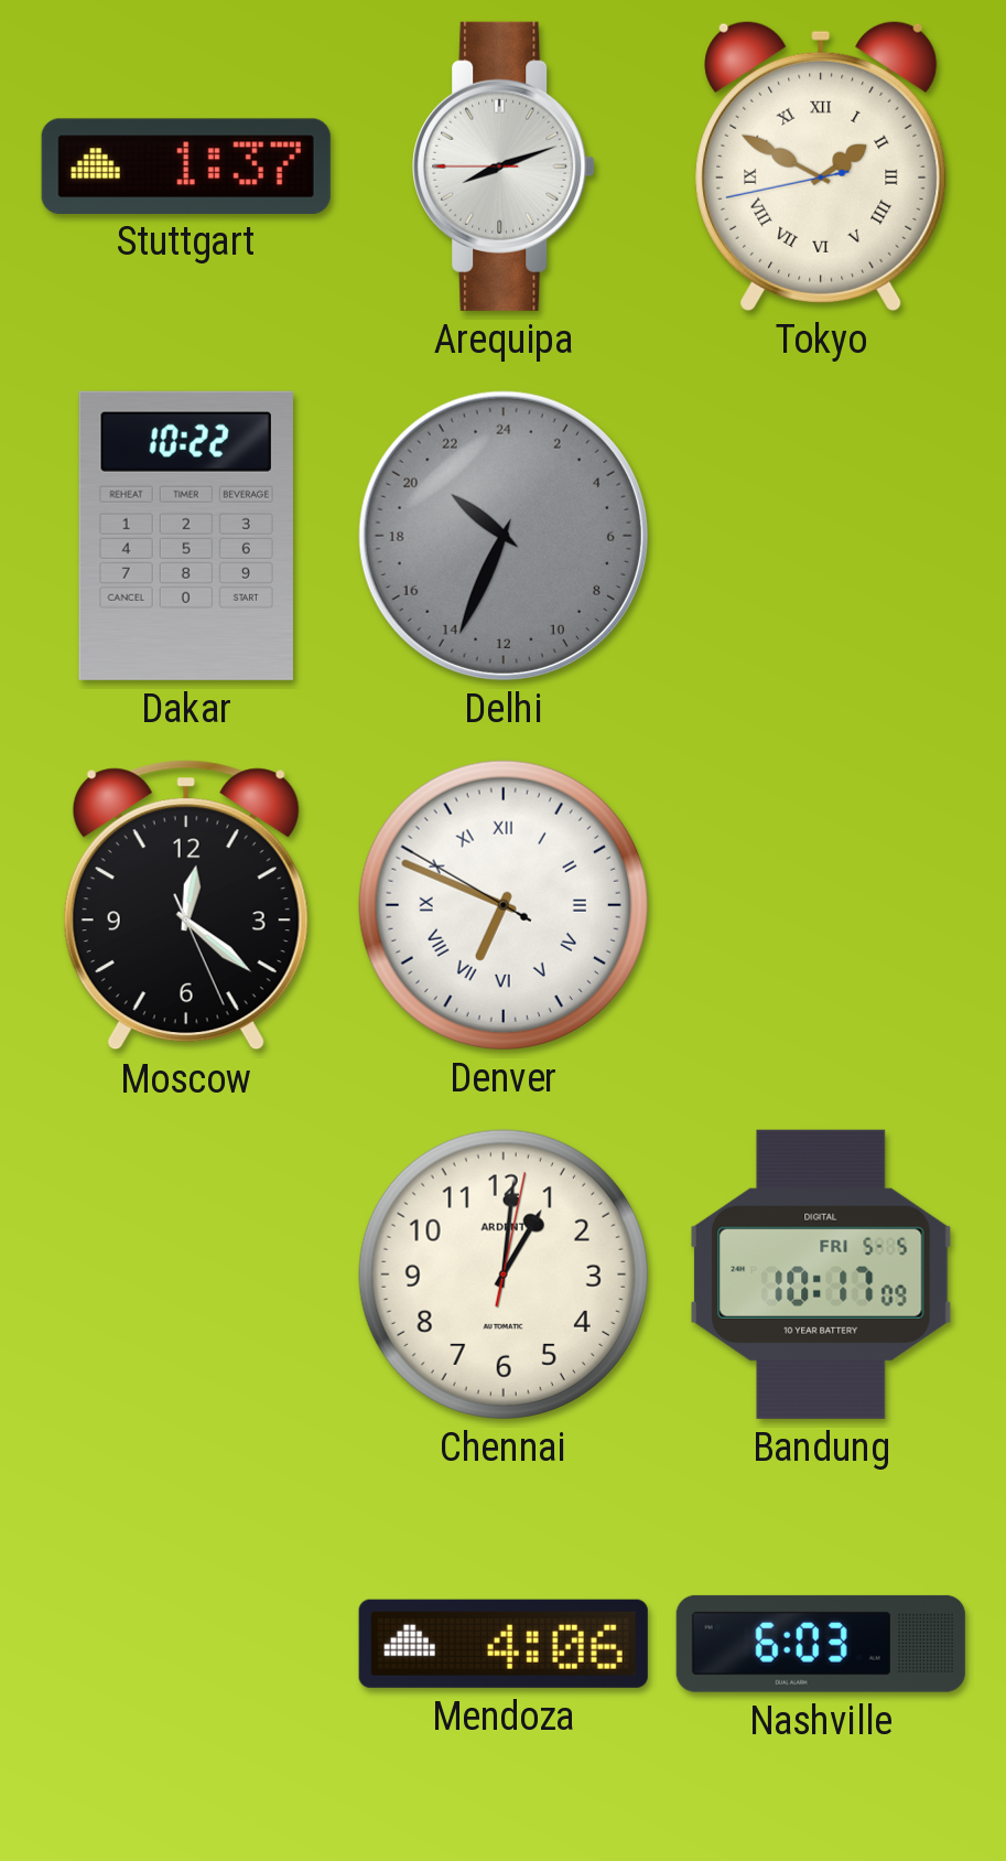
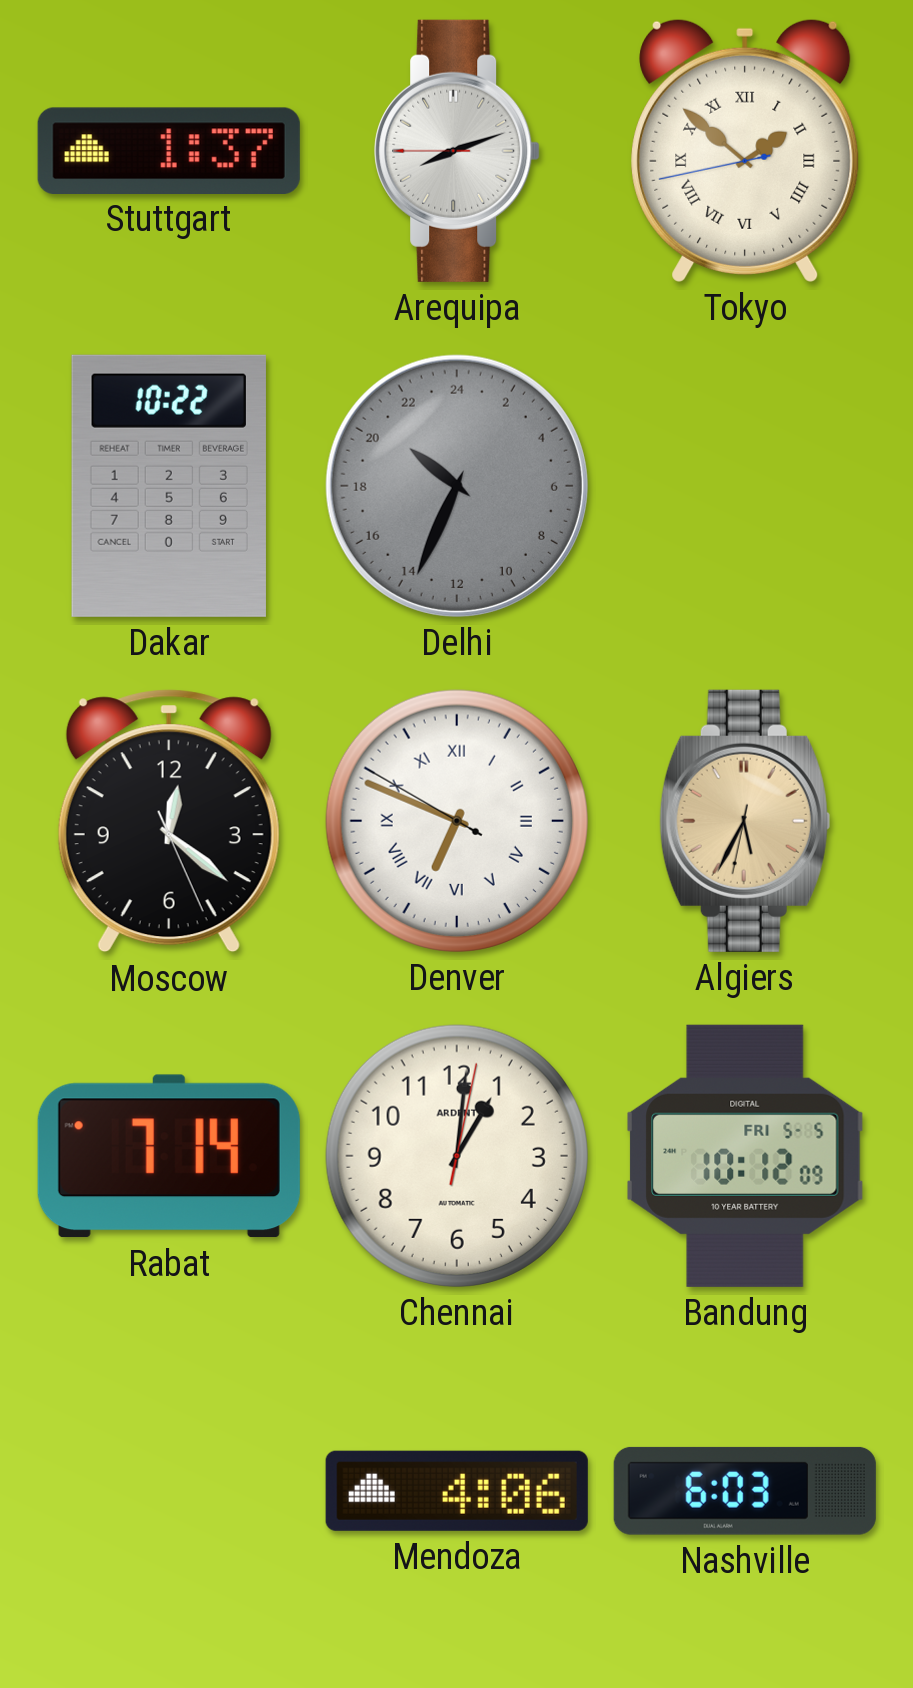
Tokyo: 1:49 -> 1:51 (745, 150)
Algiers: none -> 5:34 (745, 821)
Rabat: none -> 7:14 (169, 1156)
Bandung: 10:17 -> 10:12 (745, 1156)
